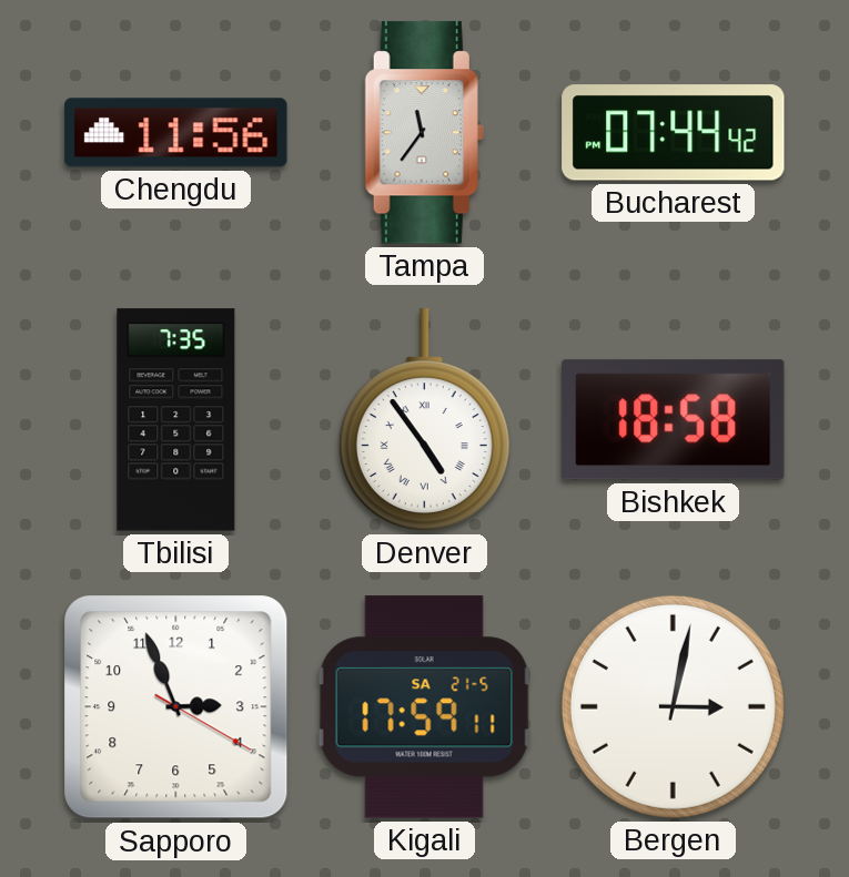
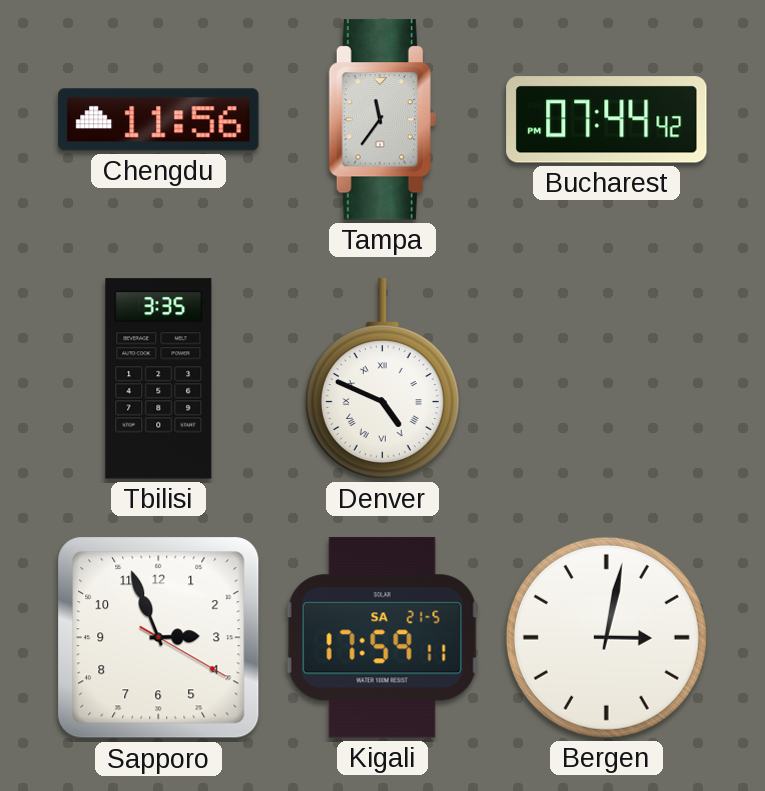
Tbilisi: 7:35 -> 3:35 (159, 379)
Denver: 4:54 -> 4:49 (382, 379)
Bishkek: 18:58 -> none (674, 420)
